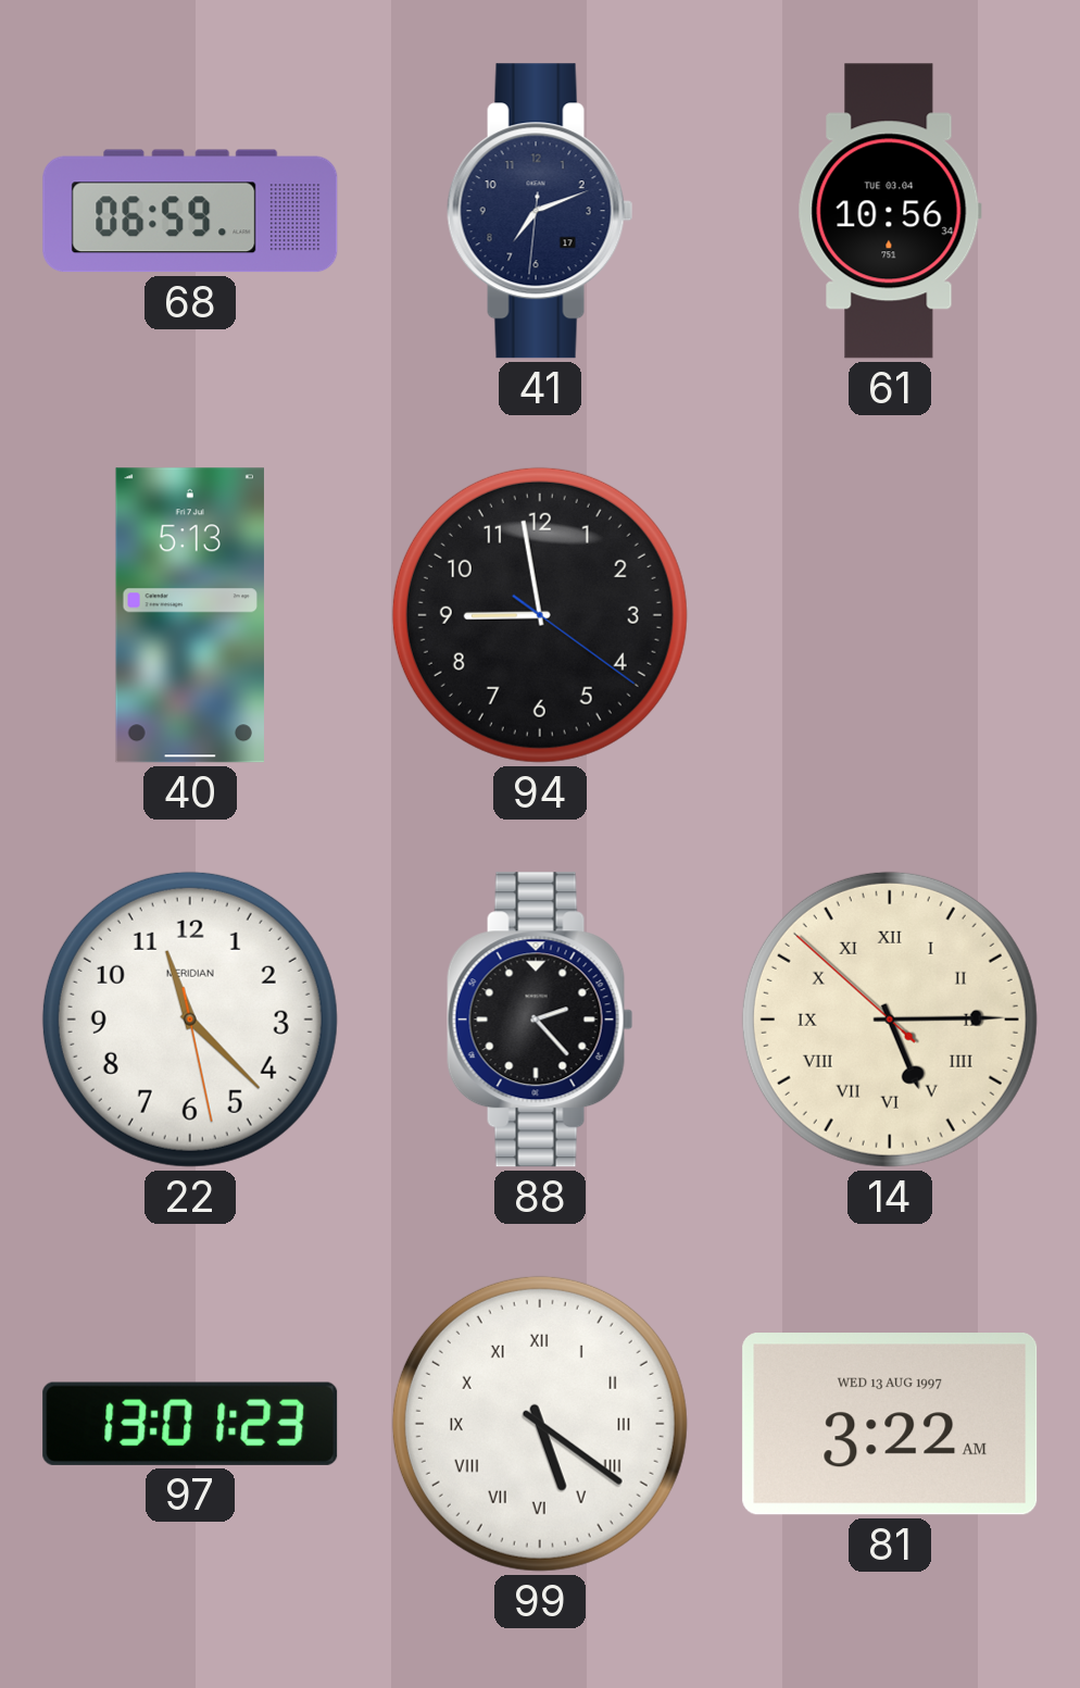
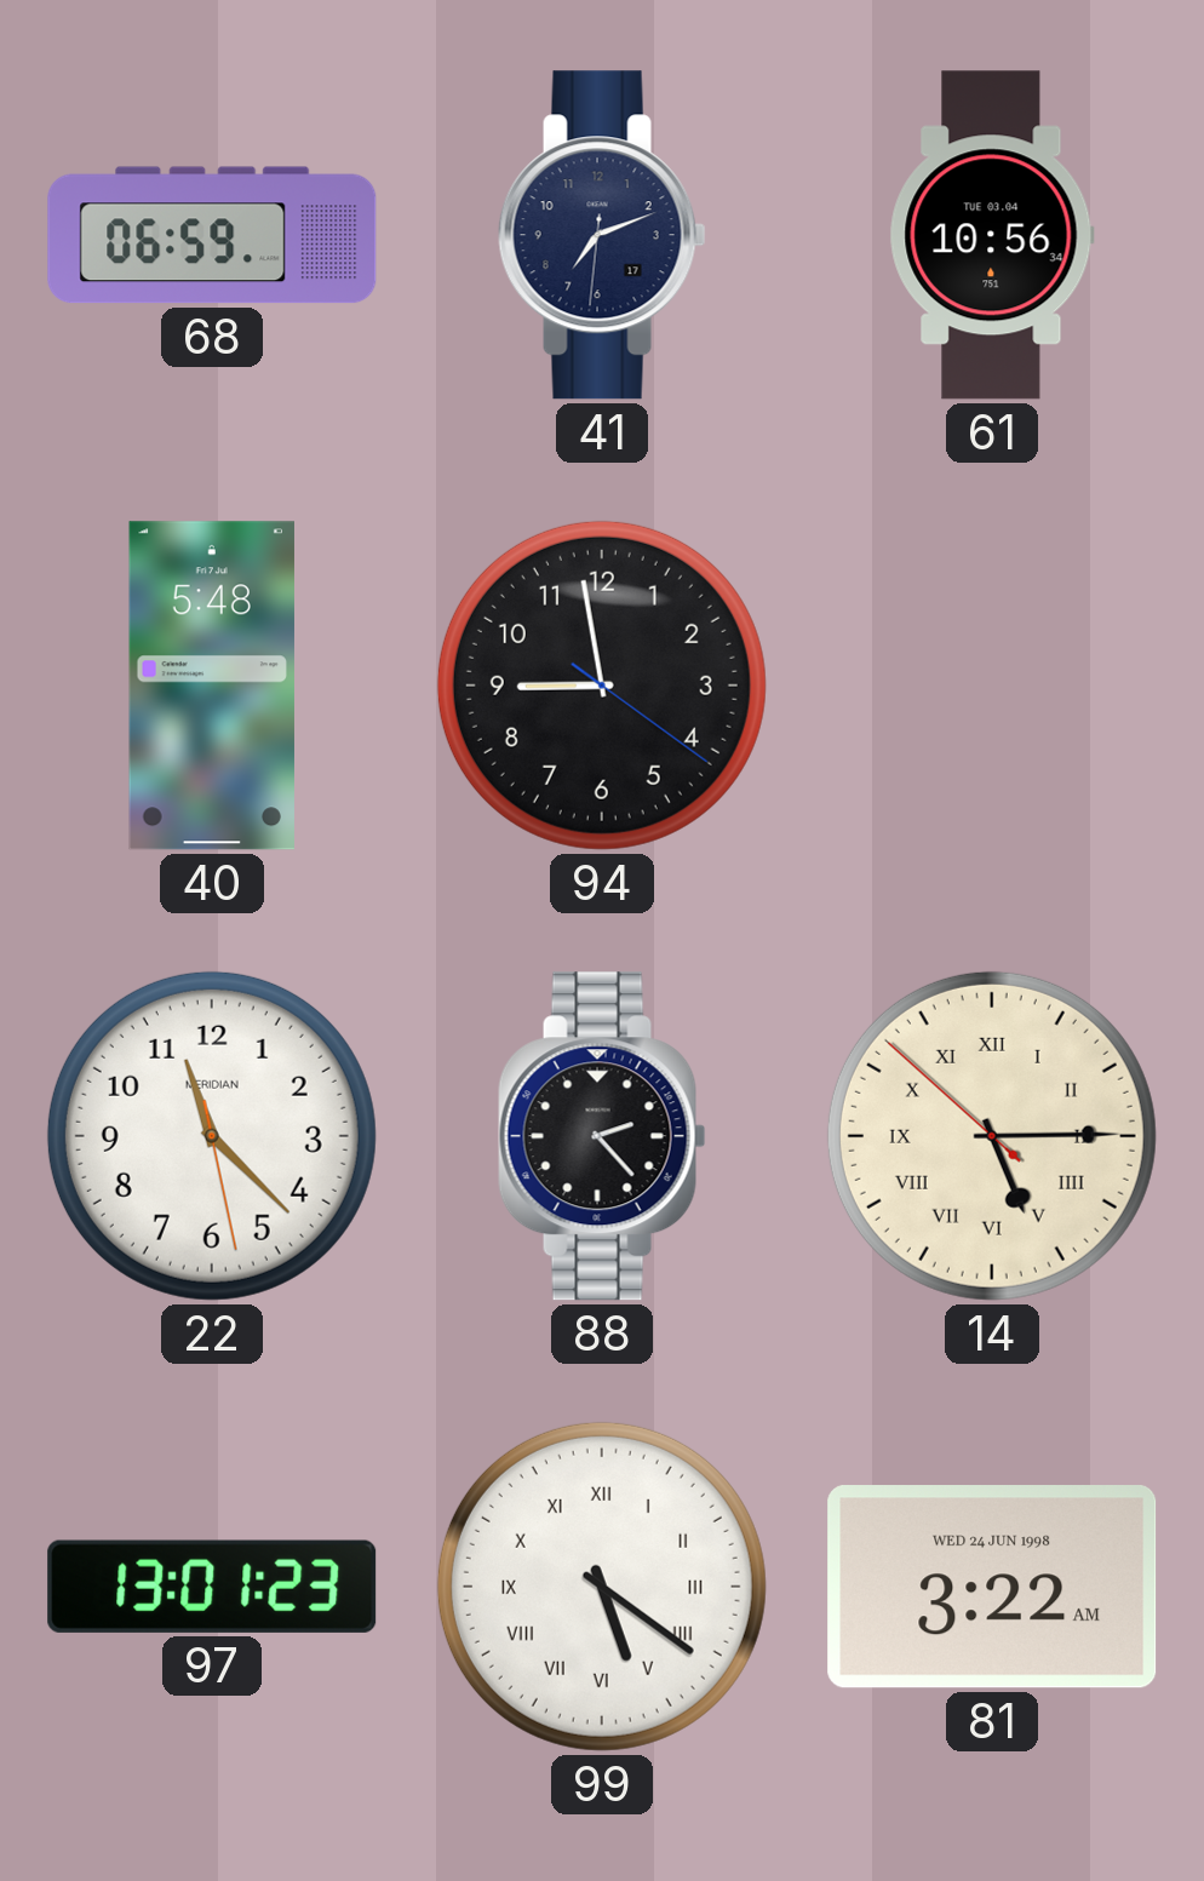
40: 5:13 -> 5:48 (212, 686)
81 date: WED 13 AUG 1997 -> WED 24 JUN 1998 (992, 1587)
